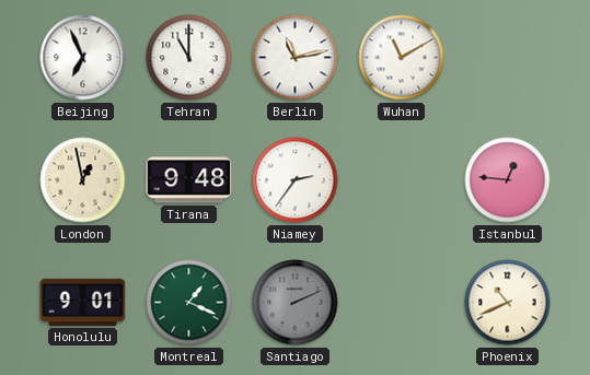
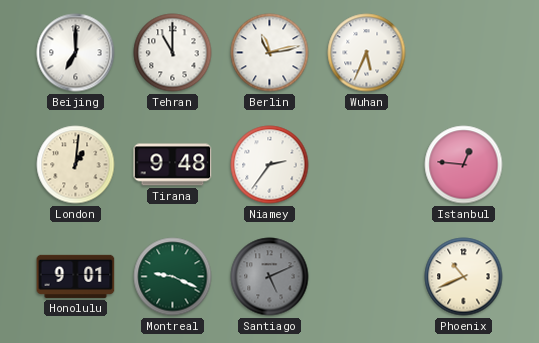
Beijing: 6:56 -> 7:00 (76, 53)
Wuhan: 11:10 -> 5:34 (367, 53)
London: 12:58 -> 1:01 (76, 165)
Montreal: 1:19 -> 9:19 (173, 277)
Santiago: 2:11 -> 5:11 (270, 277)
